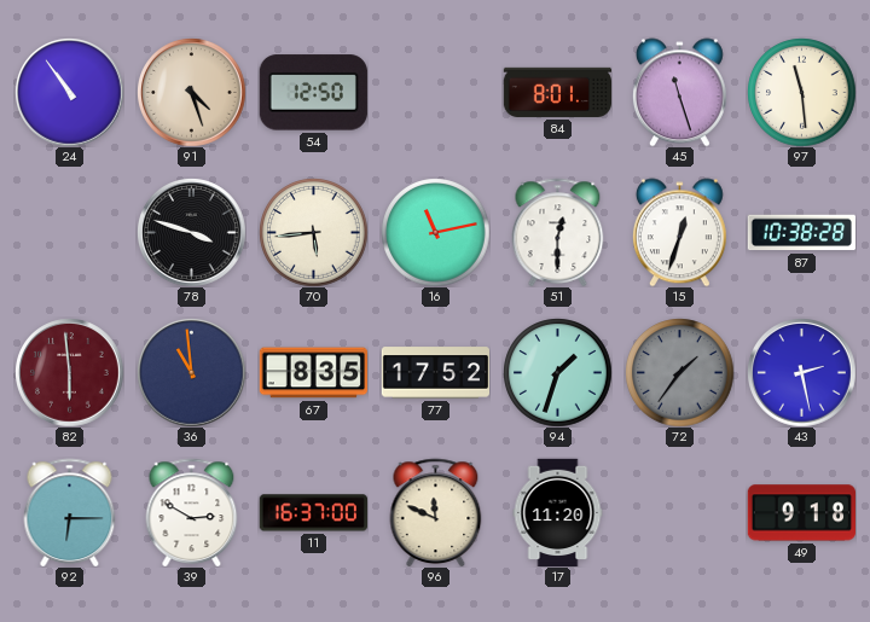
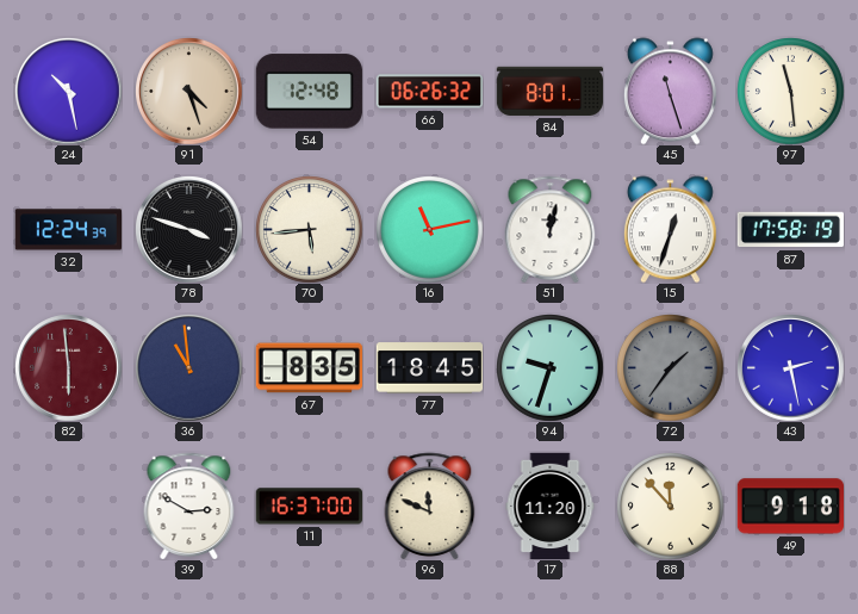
24: 10:54 -> 10:28 (68, 91)
54: 12:50 -> 12:48 (309, 92)
66: none -> 06:26 (429, 92)
32: none -> 12:24 (68, 230)
51: 12:30 -> 12:02 (551, 229)
87: 10:38 -> 17:58 (790, 230)
77: 17:52 -> 18:45 (429, 368)
94: 1:33 -> 9:33 (549, 367)
92: 6:15 -> none (70, 512)
88: none -> 11:53 (670, 506)
